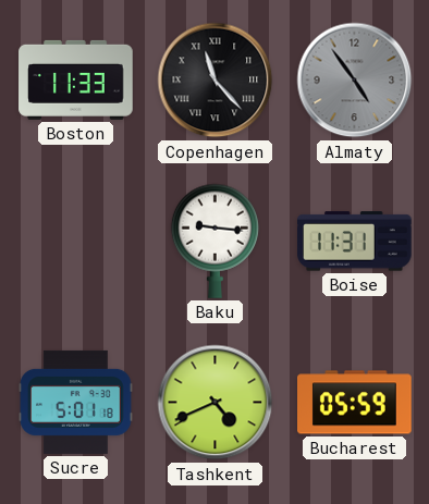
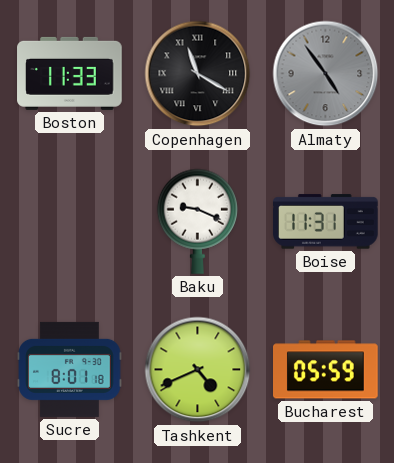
Copenhagen: 11:23 -> 11:20 (198, 74)
Baku: 9:16 -> 9:19 (197, 221)
Sucre: 5:01 -> 8:01 (70, 369)
